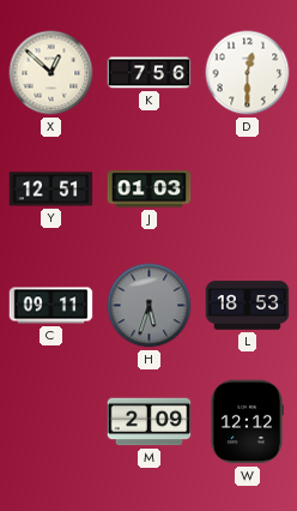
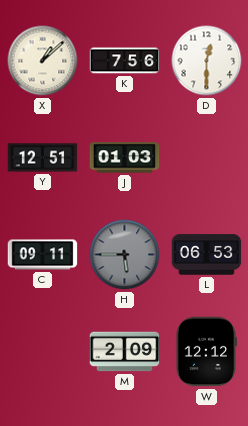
X: 12:52 -> 1:08 (43, 61)
H: 5:33 -> 5:45 (125, 255)
L: 18:53 -> 06:53 (207, 255)
